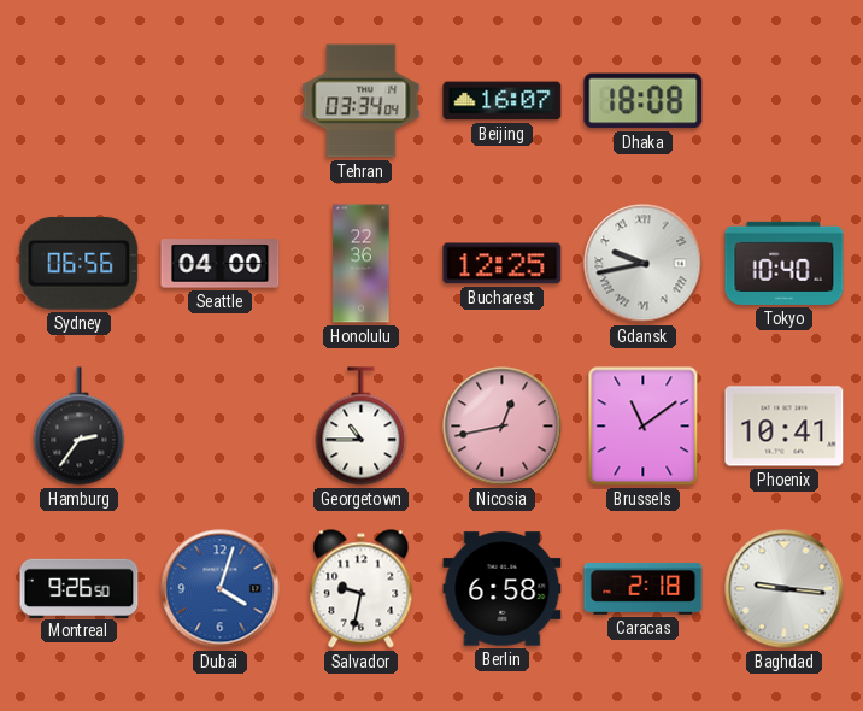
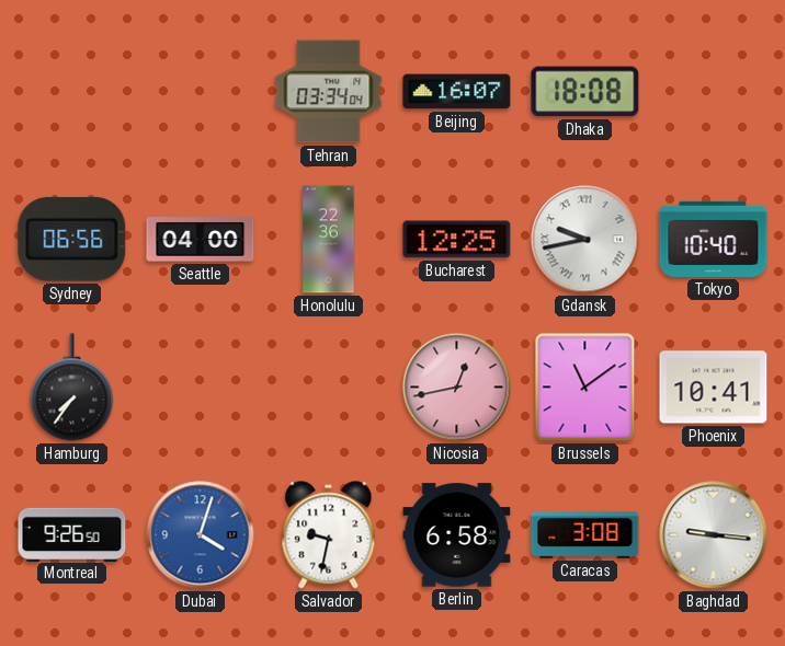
Hamburg: 2:36 -> 7:36 (72, 388)
Georgetown: 10:45 -> none (362, 427)
Caracas: 2:18 -> 3:08 (585, 535)
